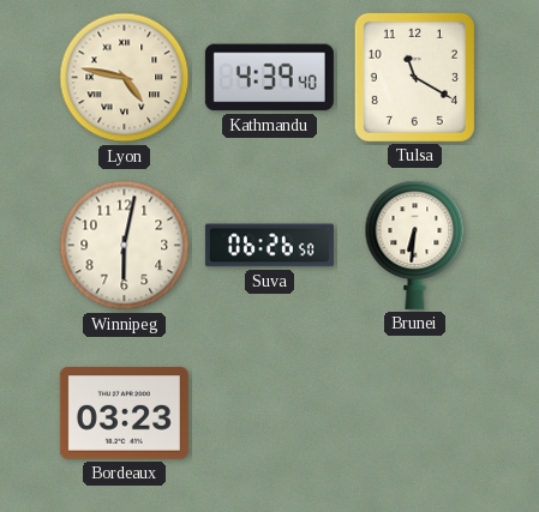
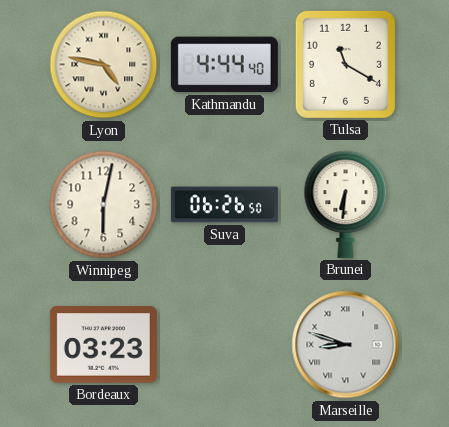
Kathmandu: 4:39 -> 4:44 (224, 65)
Marseille: none -> 8:48 (346, 345)
